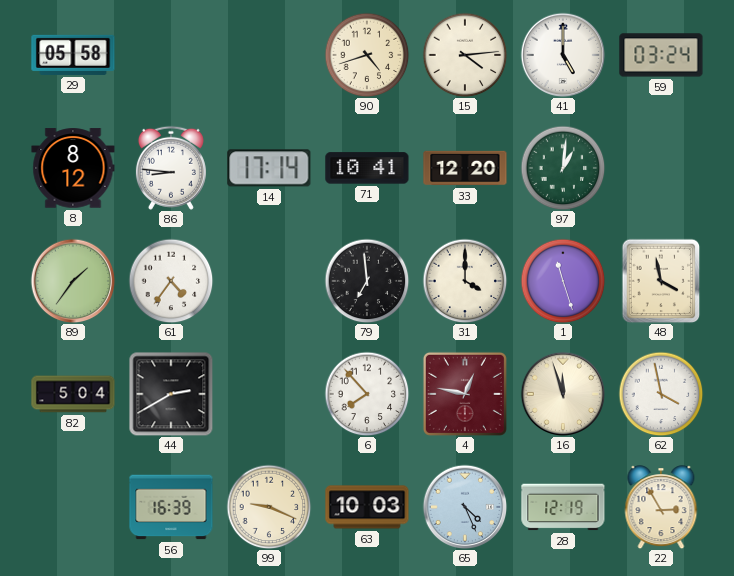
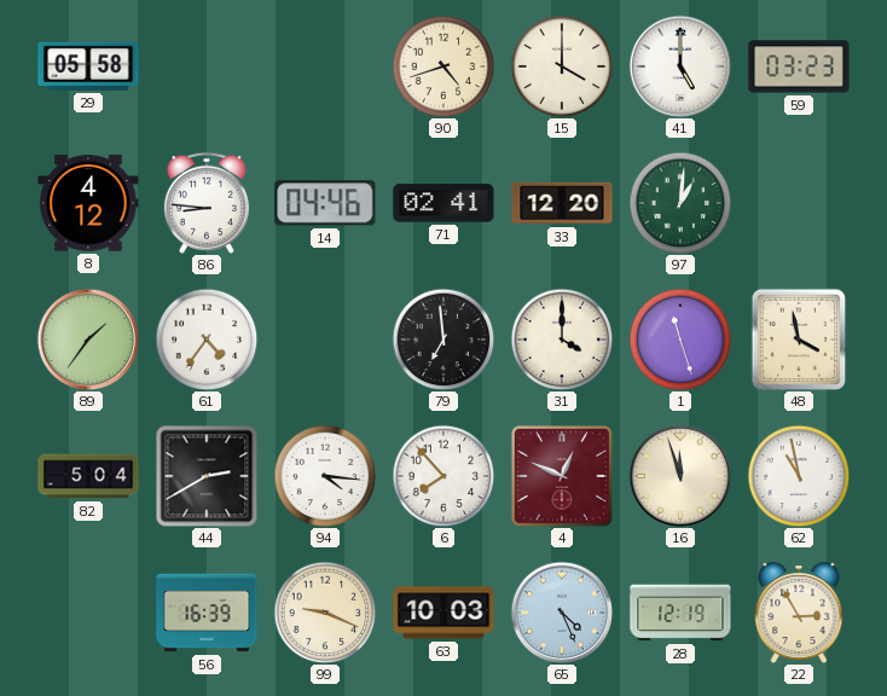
15: 4:14 -> 4:00 (562, 66)
59: 03:24 -> 03:23 (799, 66)
8: 8:12 -> 4:12 (88, 203)
14: 17:14 -> 04:46 (325, 203)
71: 10:41 -> 02:41 (443, 203)
94: none -> 4:16 (325, 476)
4: 12:47 -> 12:49 (562, 476)
62: 3:58 -> 10:58 (799, 476)
